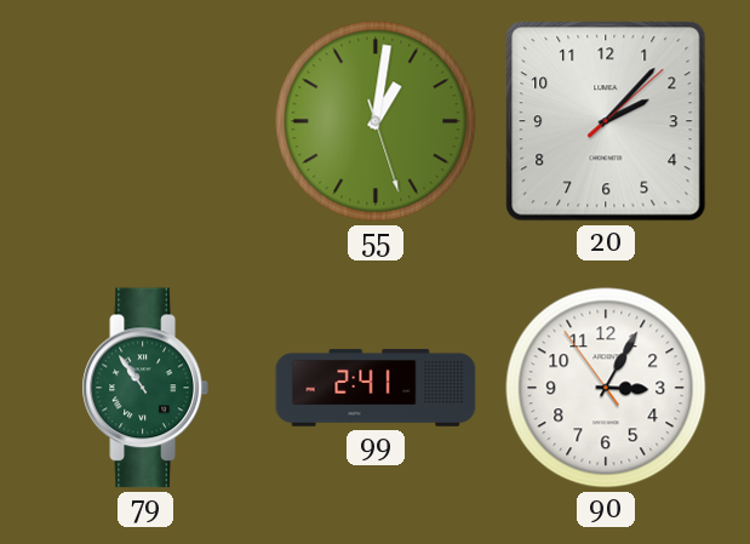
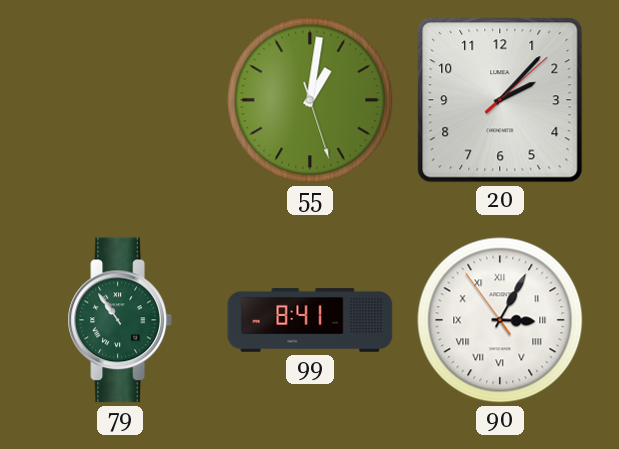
99: 2:41 -> 8:41 (310, 320)
90 numerals: Arabic -> Roman (500, 320)
